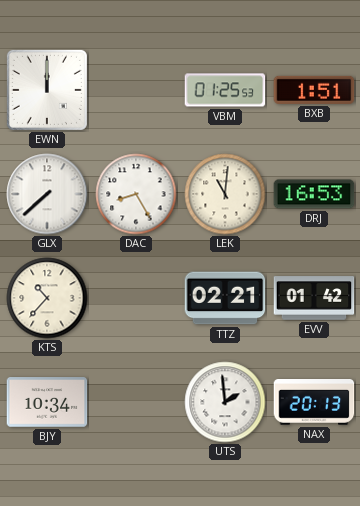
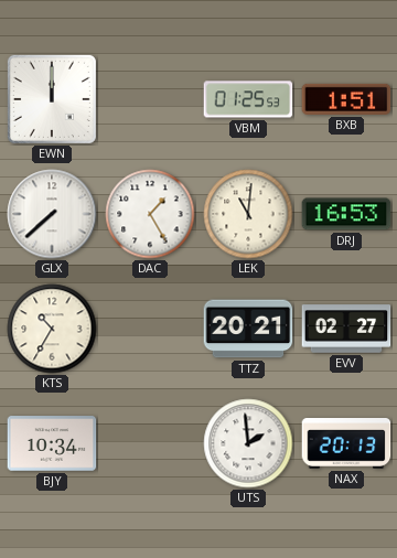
DAC: 8:25 -> 1:25 (150, 214)
KTS: 10:37 -> 10:35 (52, 329)
TTZ: 02:21 -> 20:21 (248, 329)
EVV: 01:42 -> 02:27 (346, 329)
